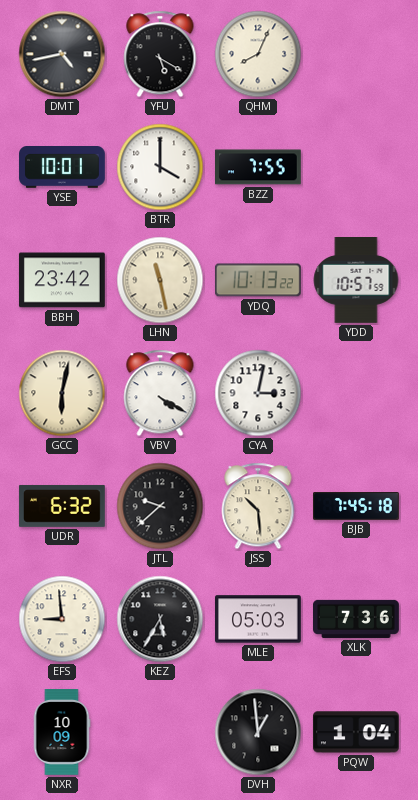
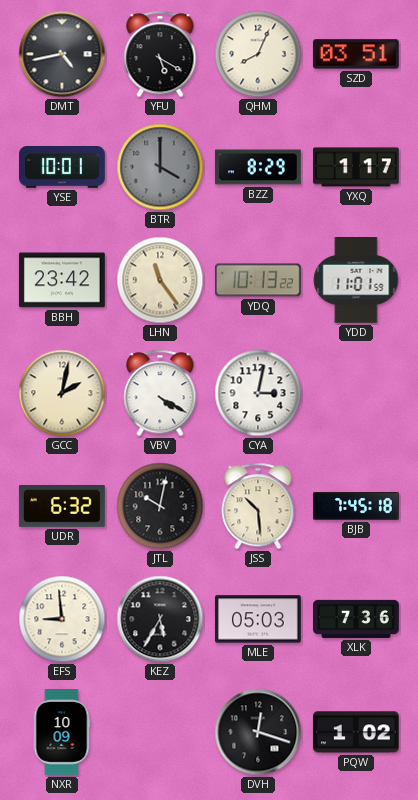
SZD: none -> 03:51 (356, 54)
BTR dial: white -> grey (160, 167)
BZZ: 7:55 -> 8:29 (259, 167)
YXQ: none -> 1:17 (357, 167)
LHN: 11:28 -> 11:24 (160, 280)
YDD: 10:57 -> 11:01 (356, 281)
GCC: 6:02 -> 2:02 (62, 393)
JTL: 9:38 -> 10:02 (160, 506)
DVH: 12:59 -> 12:18 (258, 732)
PQW: 1:04 -> 1:02 (356, 732)
